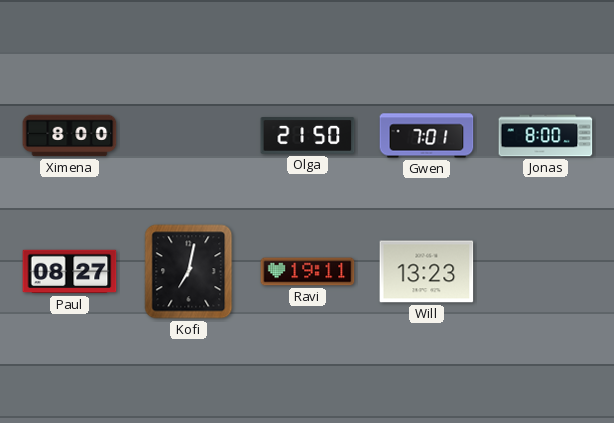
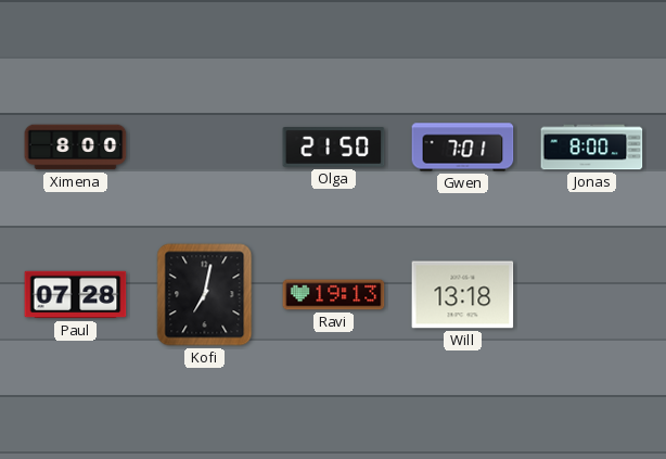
Paul: 08:27 -> 07:28 (76, 295)
Ravi: 19:11 -> 19:13 (334, 295)
Will: 13:23 -> 13:18 (463, 295)
